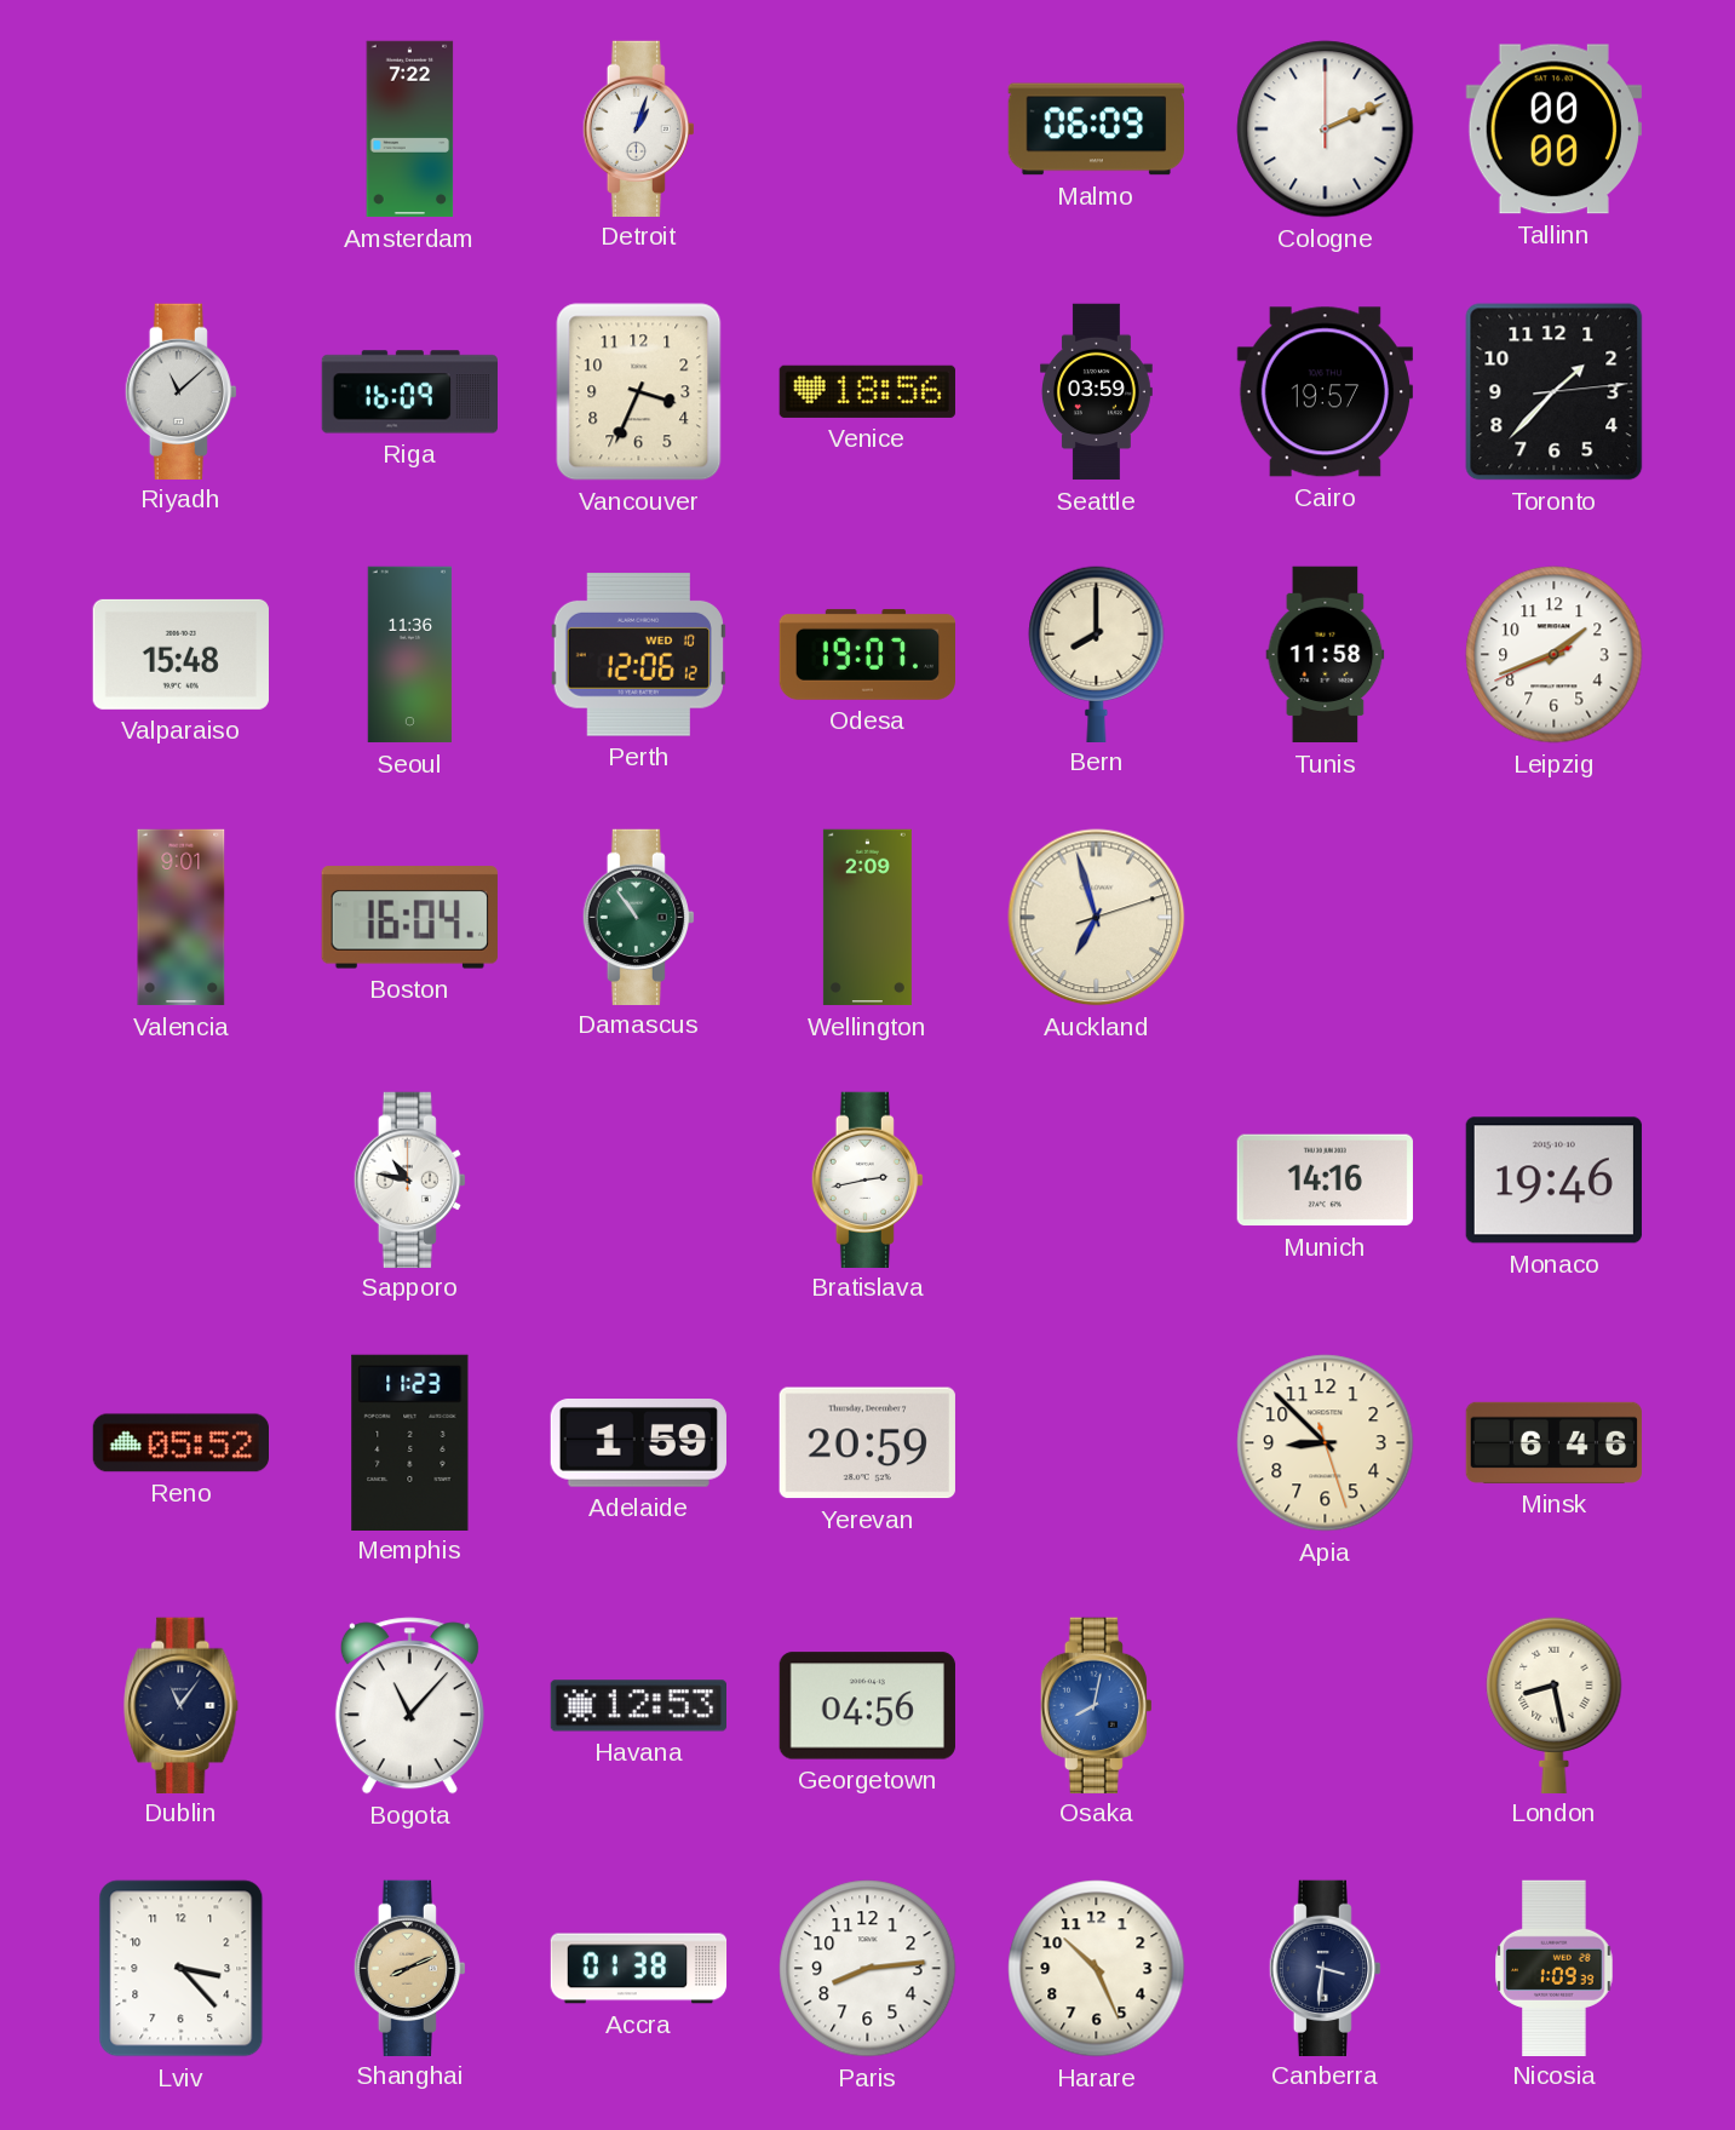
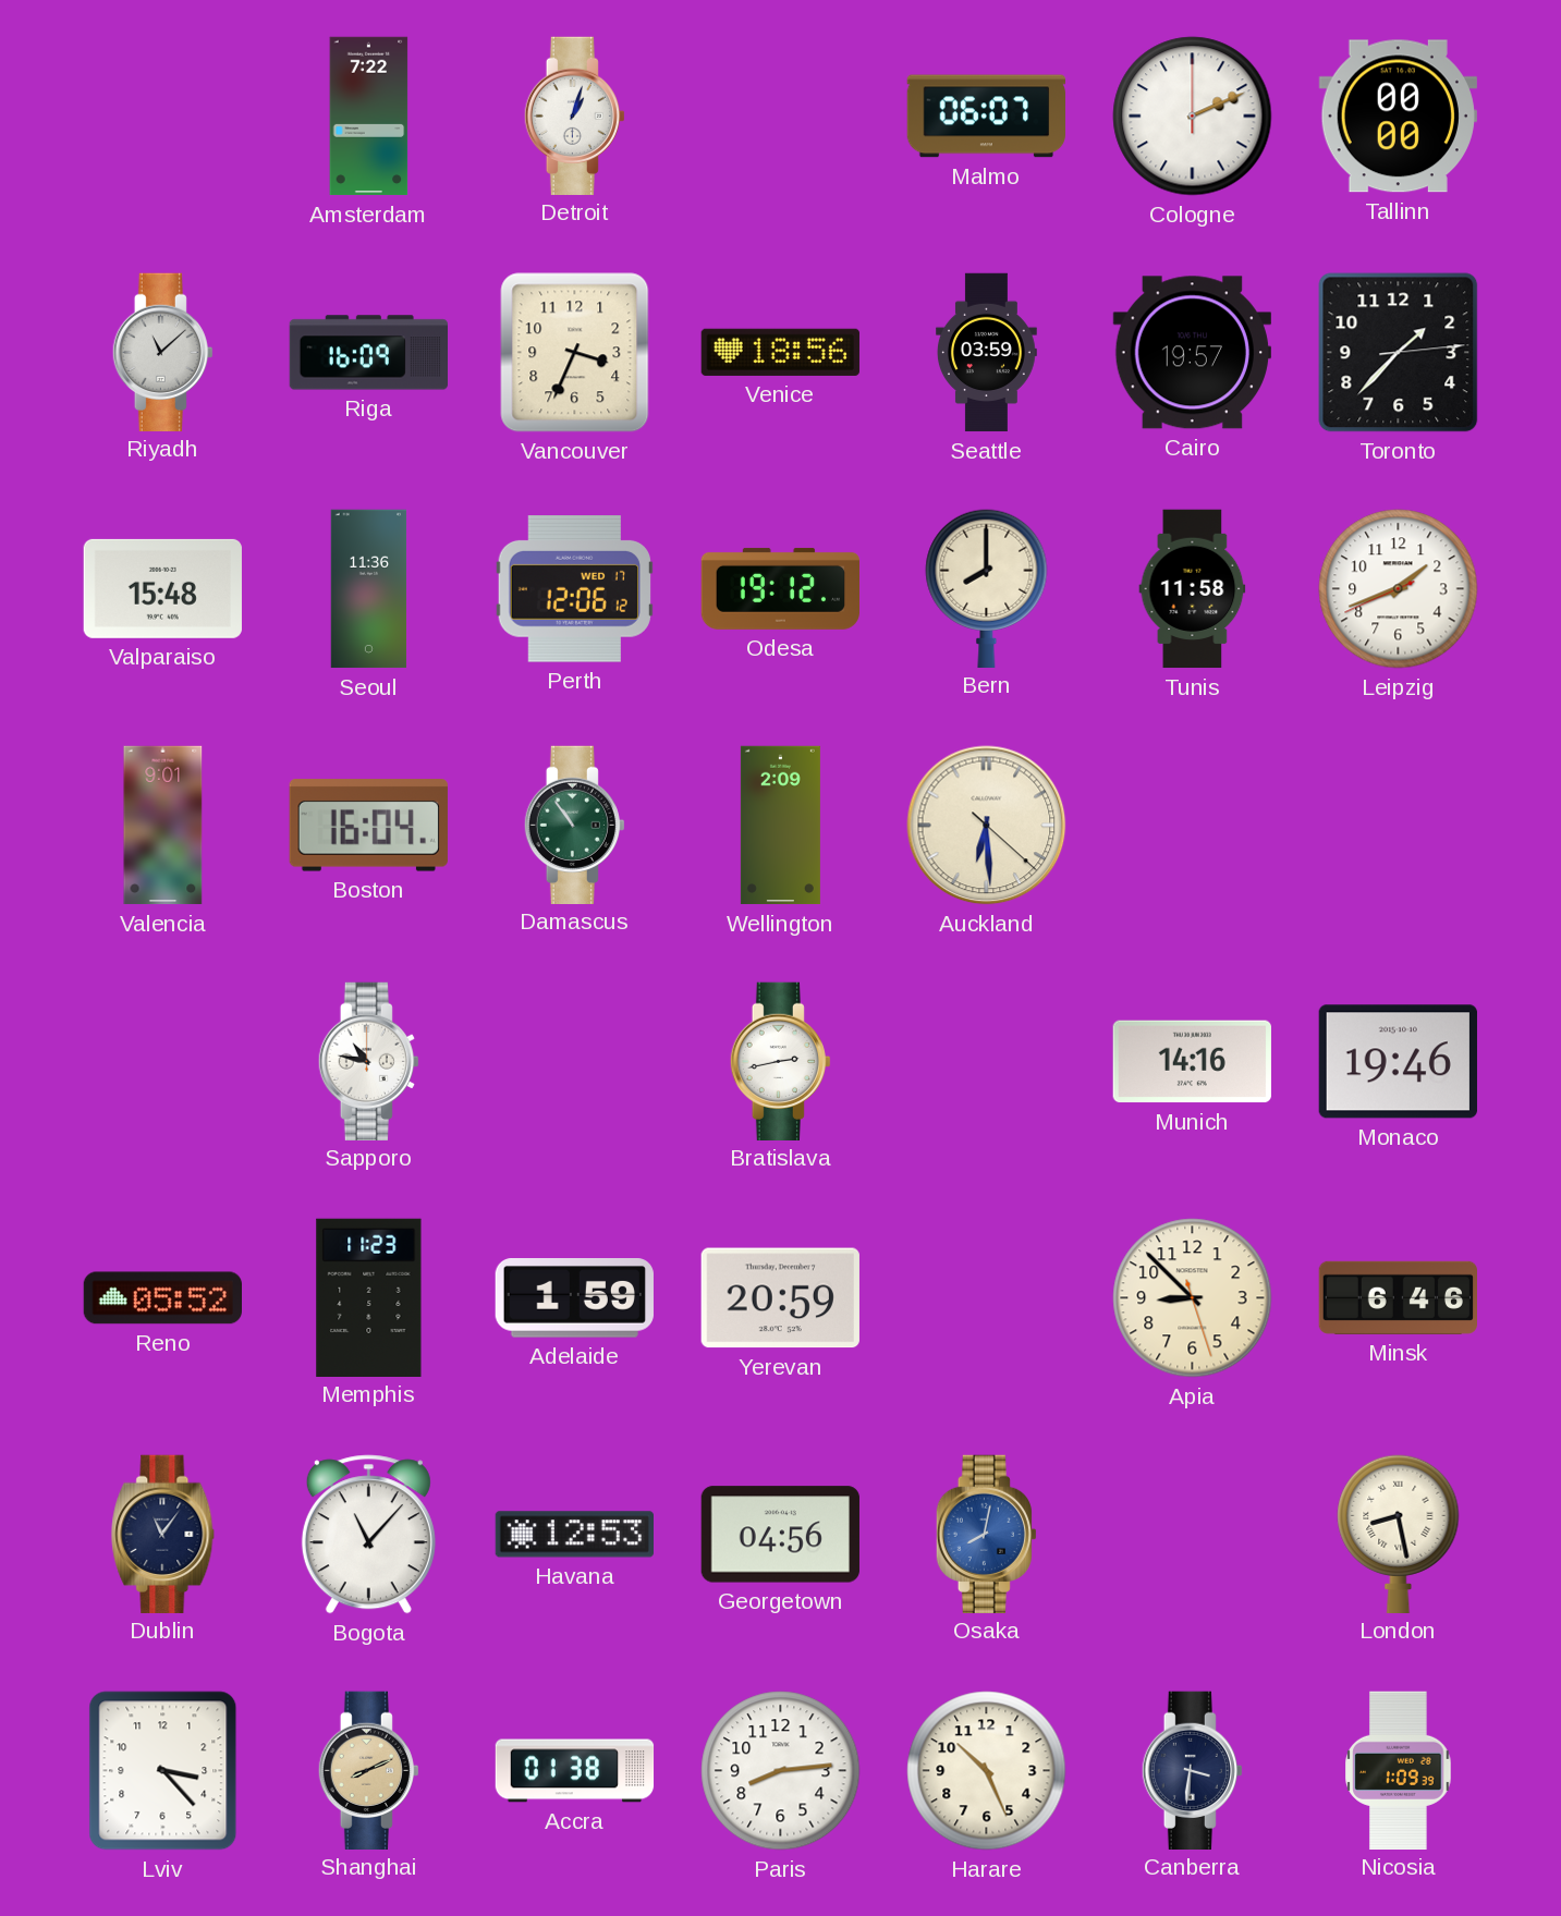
Malmo: 06:09 -> 06:07 (987, 117)
Perth date: WED 10 -> WED 17 (574, 589)
Odesa: 19:07 -> 19:12 (780, 588)
Auckland: 6:57 -> 6:29 (987, 826)
